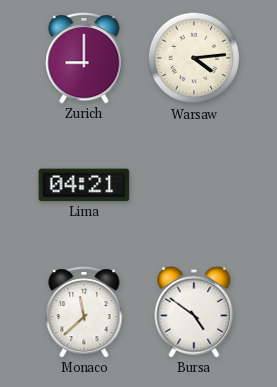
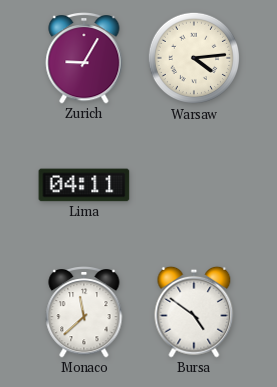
Zurich: 9:00 -> 9:05 (84, 59)
Lima: 04:21 -> 04:11 (84, 185)
